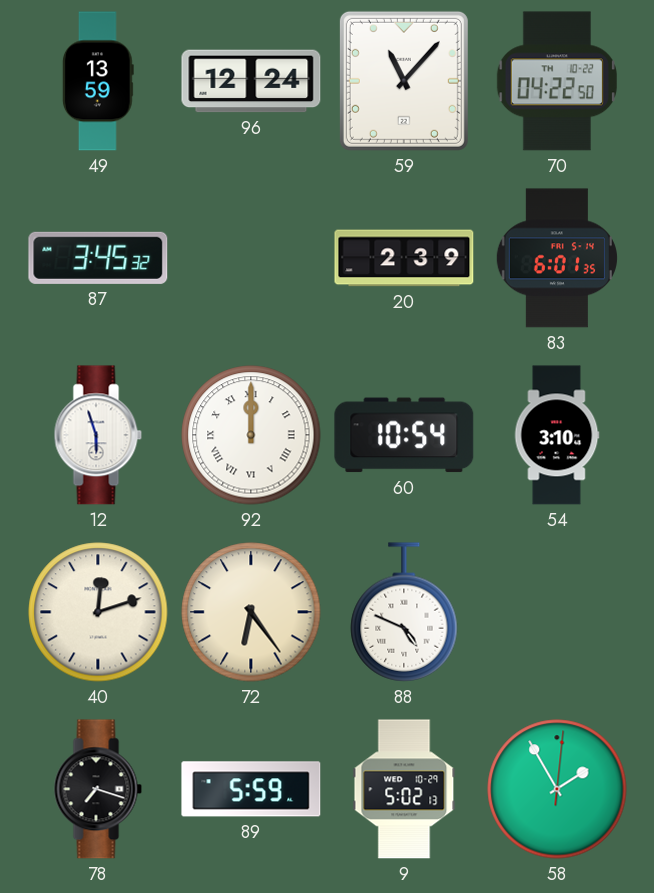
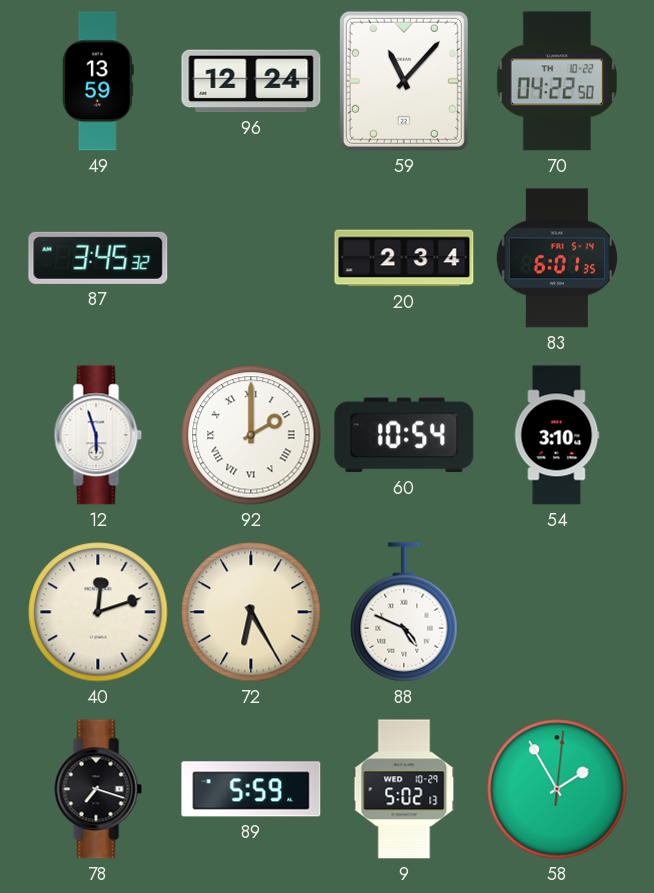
20: 2:39 -> 2:34 (404, 258)
92: 12:00 -> 2:00 (251, 435)
72: 6:24 -> 6:25 (251, 612)
